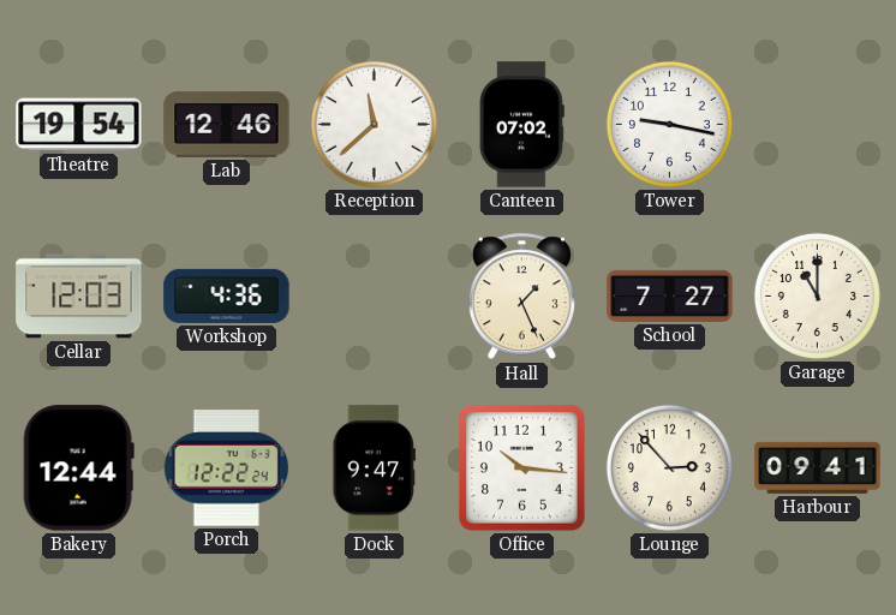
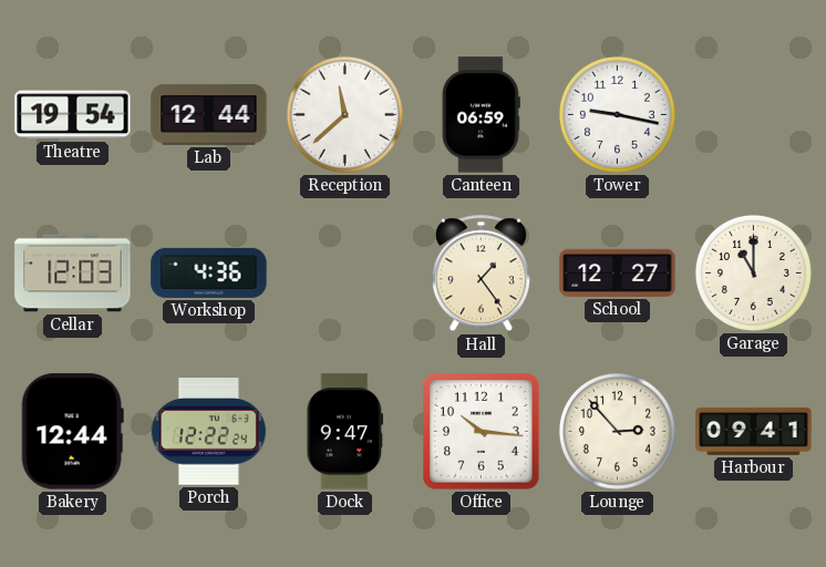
Lab: 12:46 -> 12:44 (209, 115)
Canteen: 07:02 -> 06:59 (481, 115)
Hall: 1:26 -> 1:24 (481, 274)
School: 7:27 -> 12:27 (618, 272)
